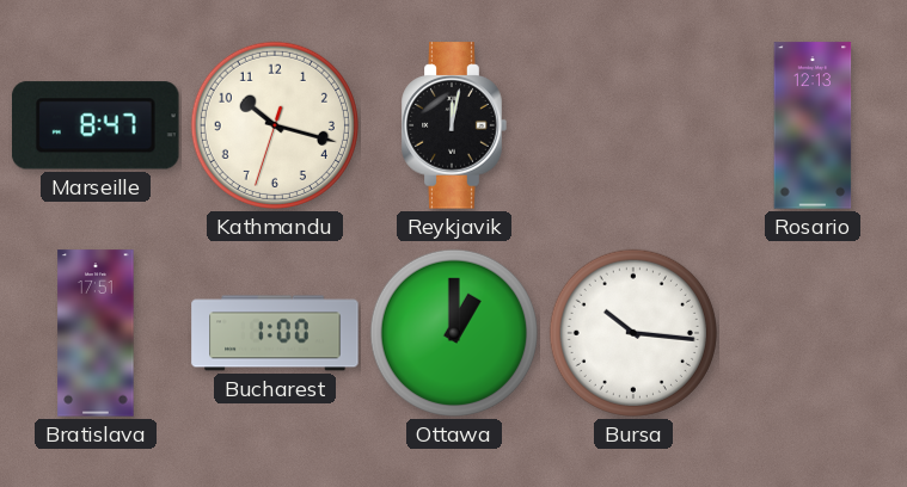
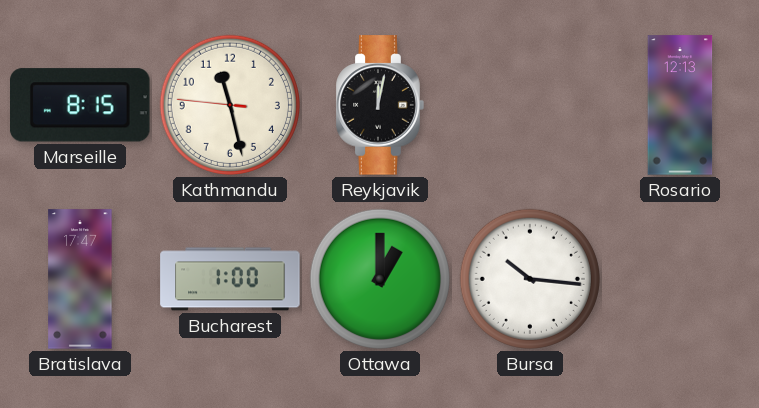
Marseille: 8:47 -> 8:15 (81, 105)
Kathmandu: 10:17 -> 11:27 (230, 105)
Bratislava: 17:51 -> 17:47 (80, 279)
